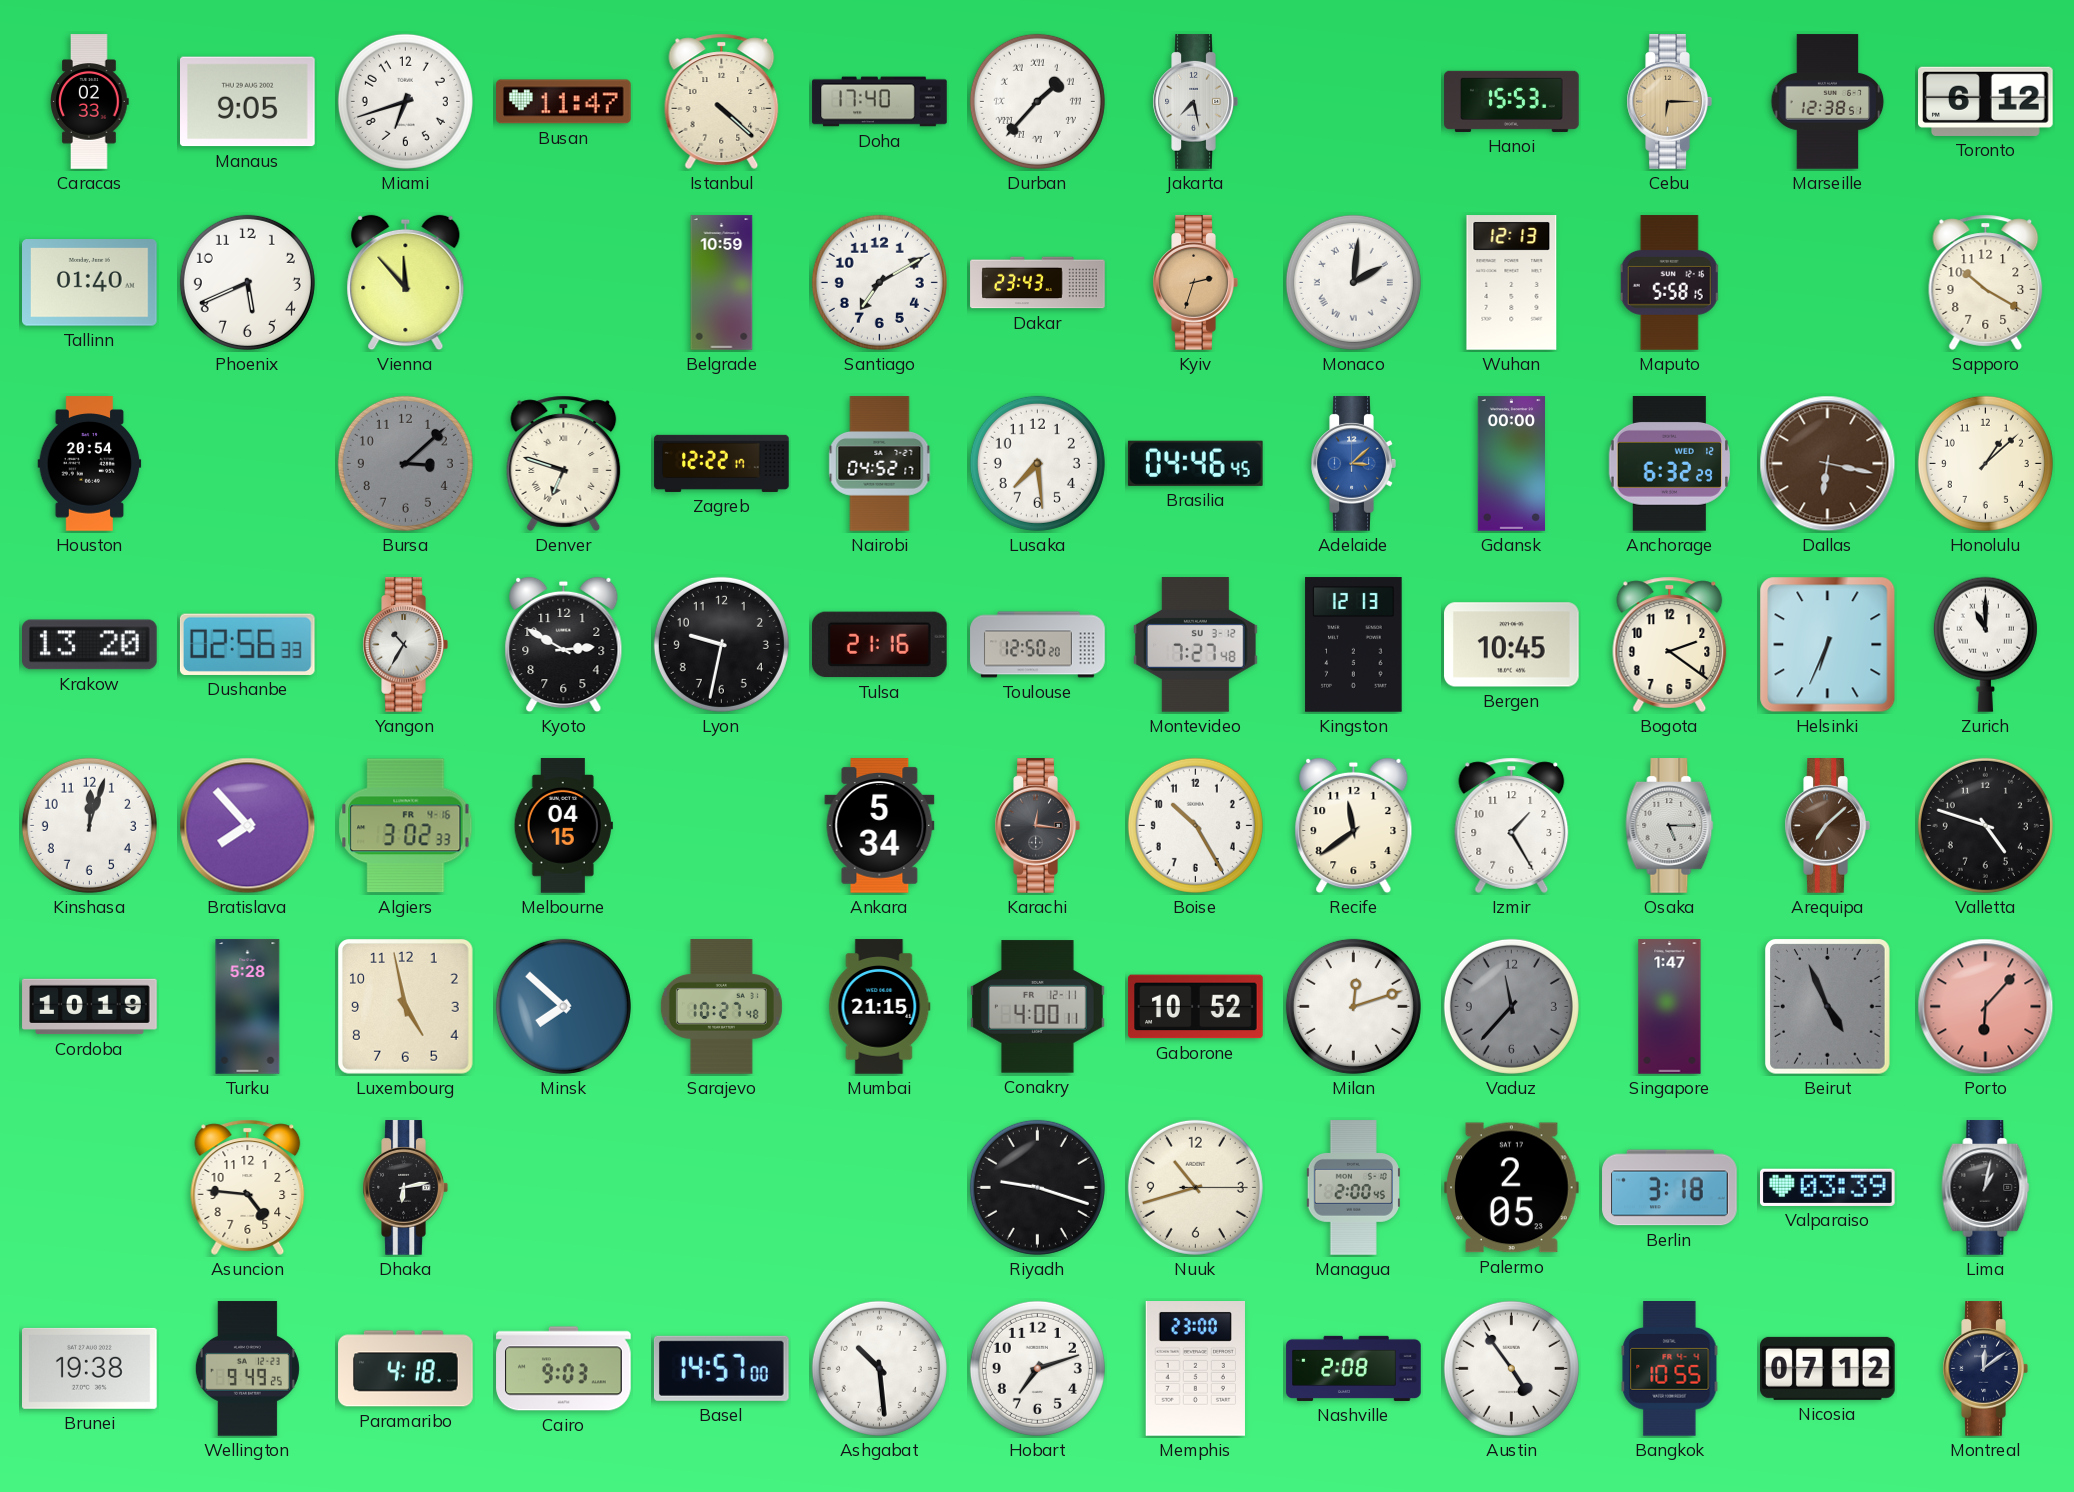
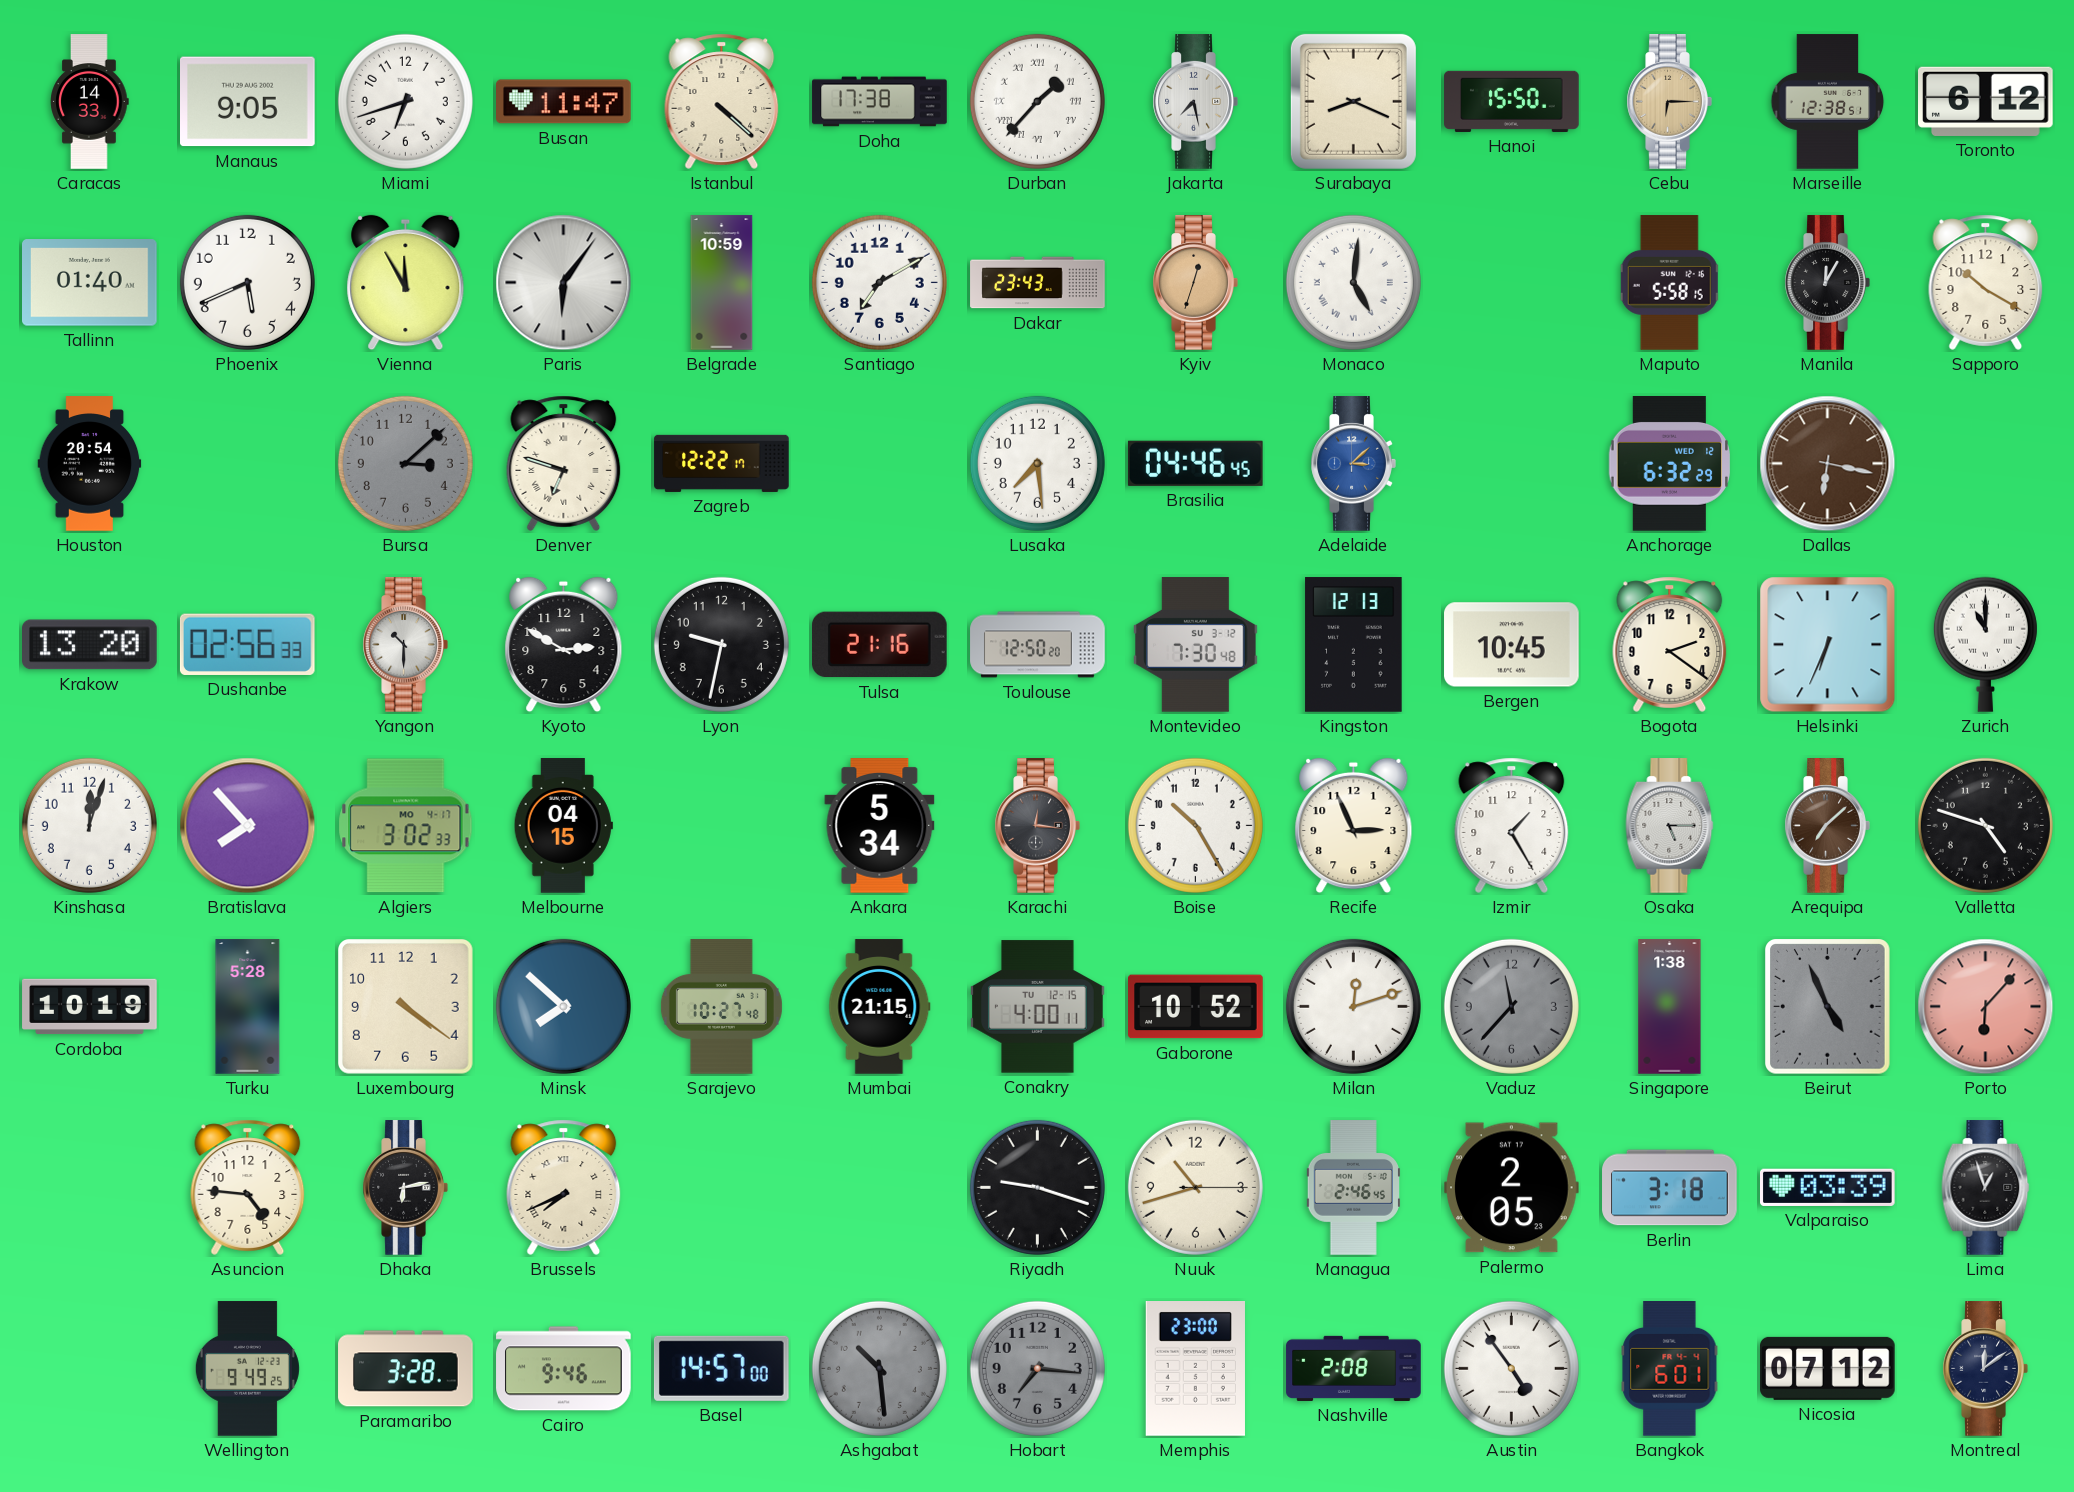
Caracas: 02:33 -> 14:33 (90, 102)
Doha: 17:40 -> 17:38 (880, 102)
Surabaya: none -> 8:19 (1353, 101)
Hanoi: 15:53 -> 15:50 (1512, 101)
Vienna: 11:53 -> 11:55 (406, 283)
Paris: none -> 6:06 (564, 283)
Kyiv: 2:33 -> 12:33 (1195, 283)
Monaco: 2:01 -> 5:01 (1353, 282)
Wuhan: 12:13 -> none (1512, 283)
Manila: none -> 12:05 (1827, 283)
Nairobi: 04:52 -> none (880, 464)
Gdansk: 00:00 -> none (1511, 464)
Honolulu: 1:08 -> none (1985, 463)
Yangon: 10:35 -> 10:30 (405, 645)
Montevideo: 7:27 -> 7:30 (1196, 645)
Algiers date: FR 4-16 -> MO 4-17 (406, 826)
Recife: 11:39 -> 2:56 (1354, 826)
Luxembourg: 4:58 -> 4:21 (406, 1007)
Conakry date: FR 12-11 -> TU 12-15 (1038, 1007)
Singapore: 1:47 -> 1:38 (1670, 1007)
Brussels: none -> 7:41 (564, 1187)
Managua: 2:00 -> 2:46 (1353, 1188)
Lima: 1:02 -> 12:57 (1986, 1188)
Brunei: 19:38 -> none (90, 1368)
Paramaribo: 4:18 -> 3:28 (406, 1369)
Cairo: 9:03 -> 9:46 (564, 1369)
Ashgabat dial: white -> grey (879, 1368)
Hobart: 7:12 -> 7:16 (1037, 1368)
Hobart dial: white -> grey (1037, 1368)
Bangkok: 10:55 -> 6:01 (1670, 1369)
